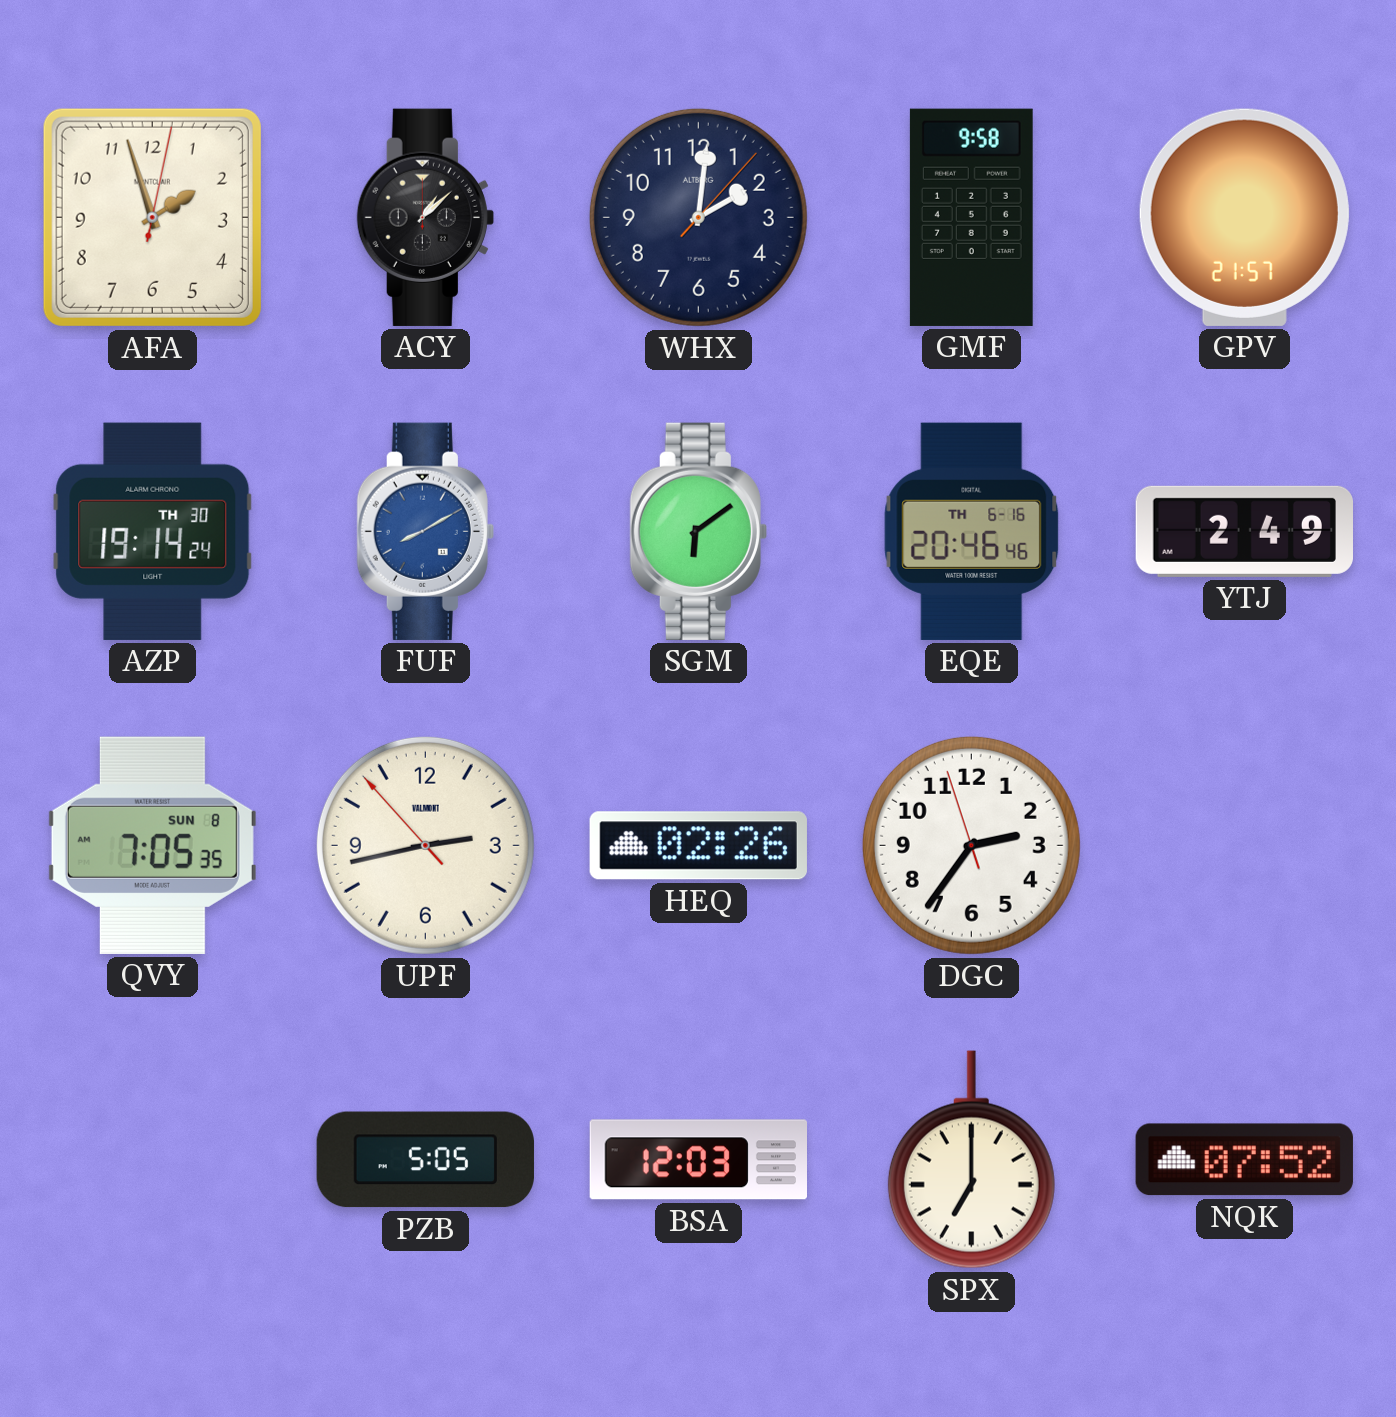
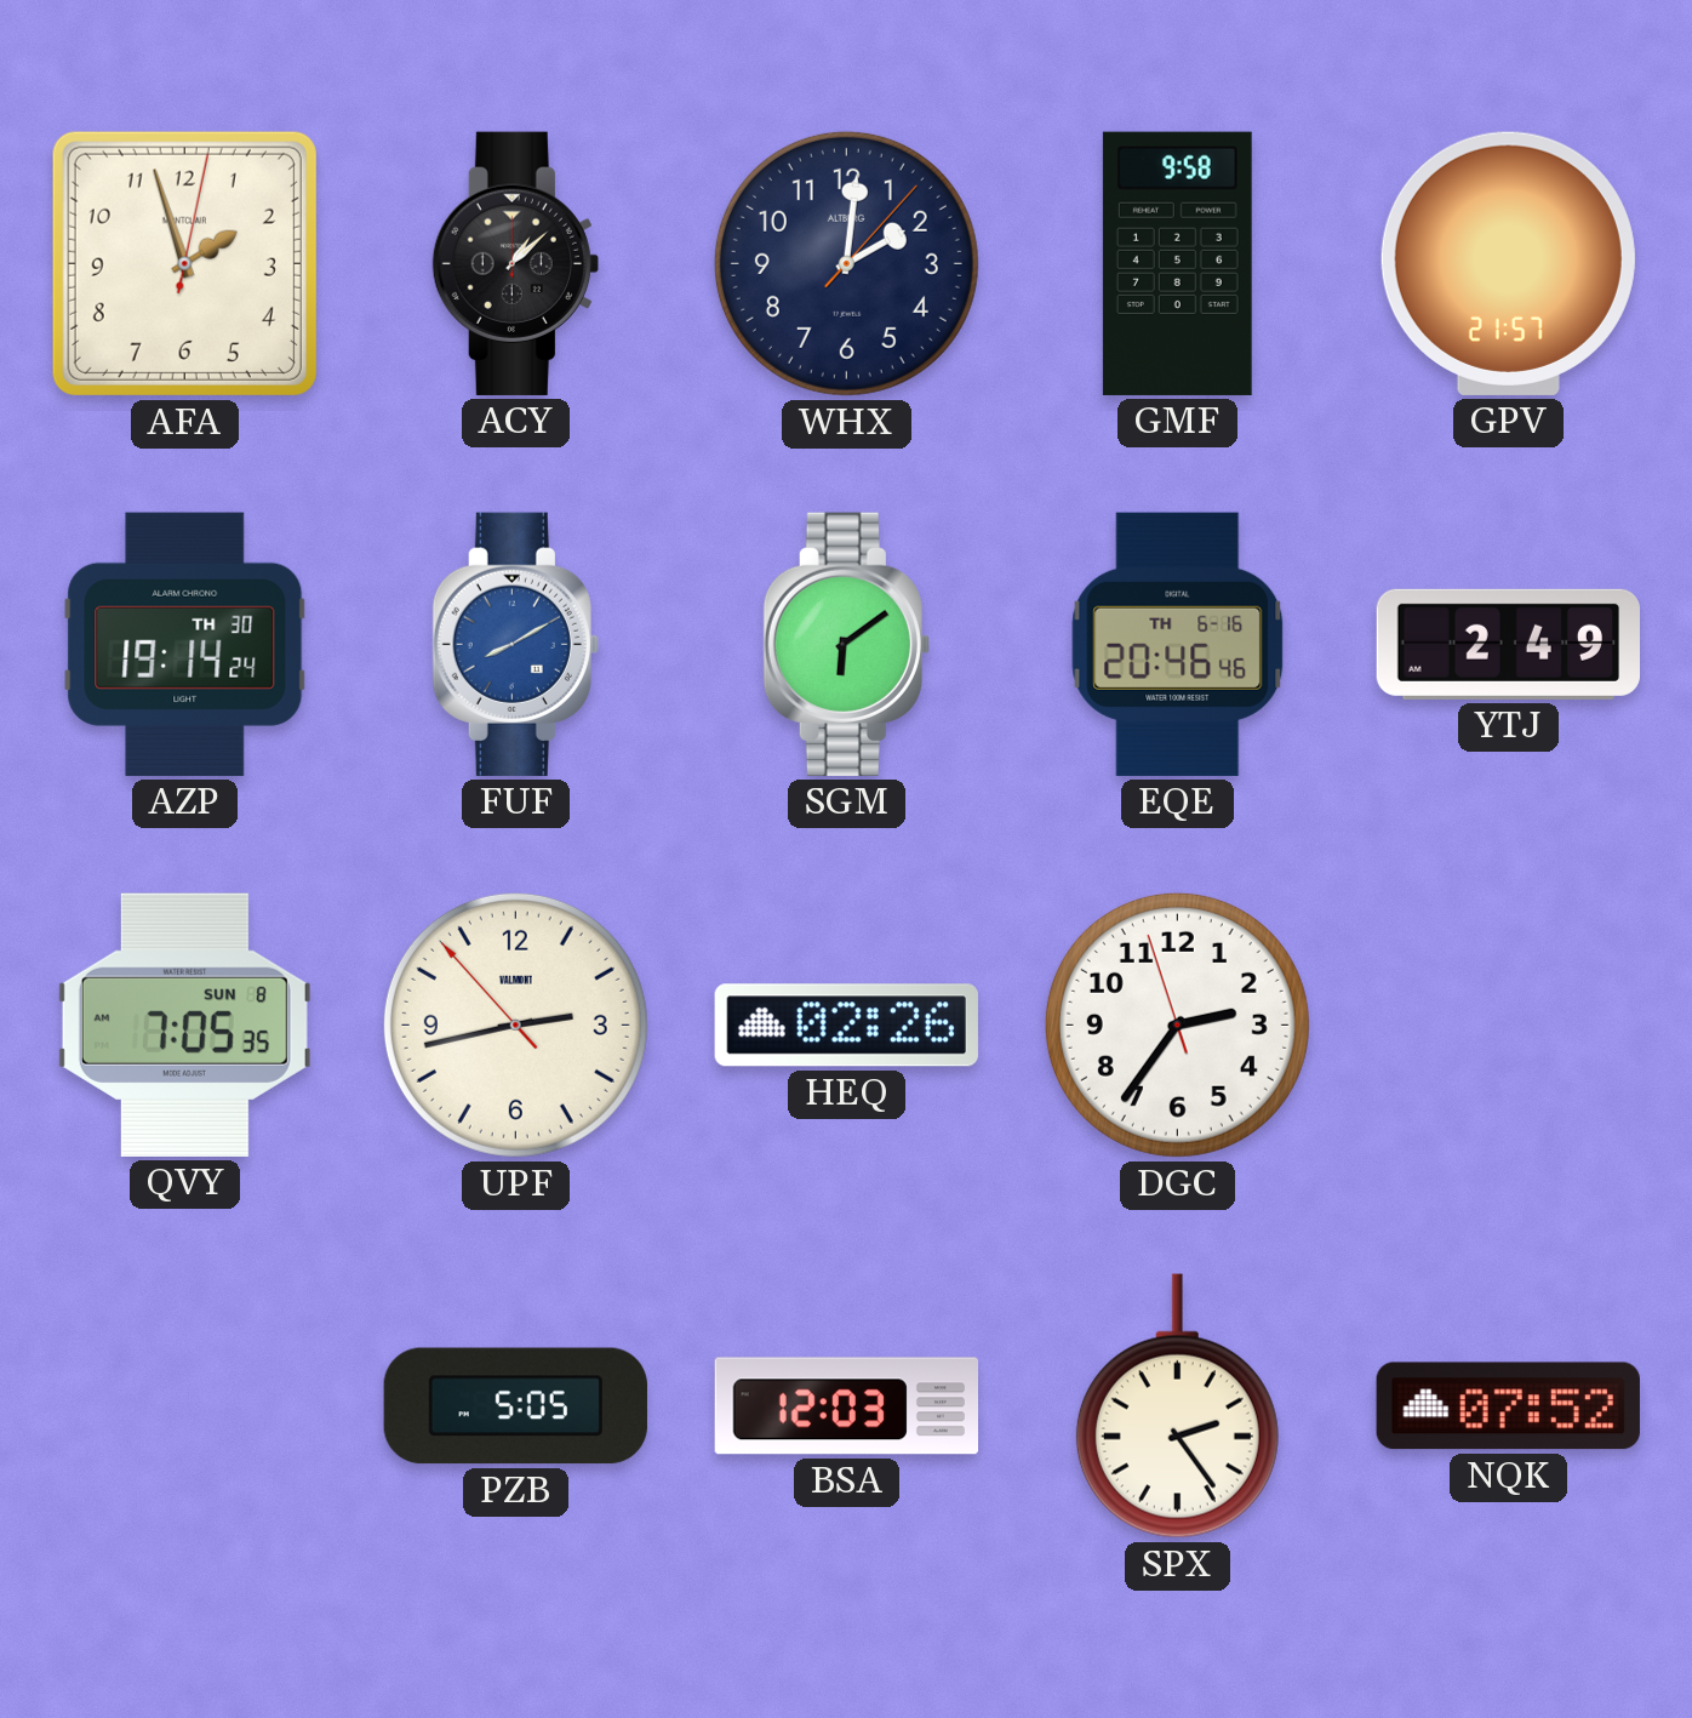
SPX: 7:00 -> 2:24 (1177, 1406)
